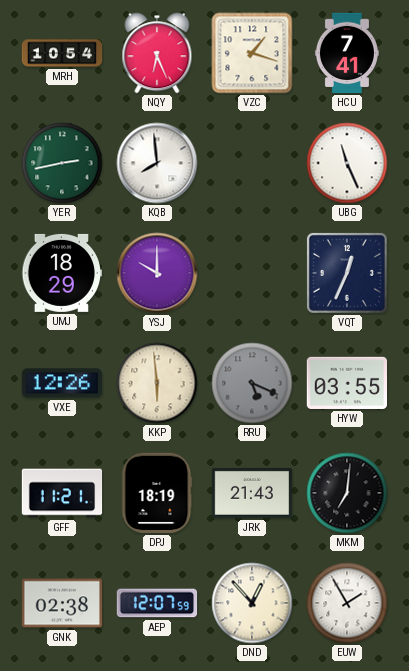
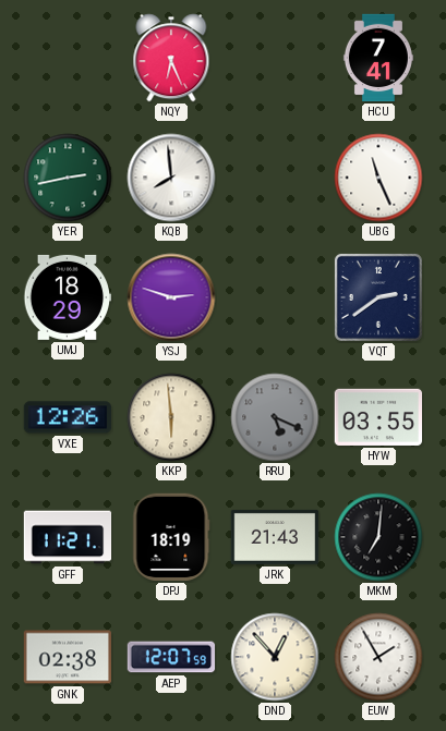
MRH: 10:54 -> none (62, 53)
VZC: 1:18 -> none (252, 53)
YSJ: 10:00 -> 2:48 (171, 297)
VQT: 12:34 -> 2:39 (378, 297)
